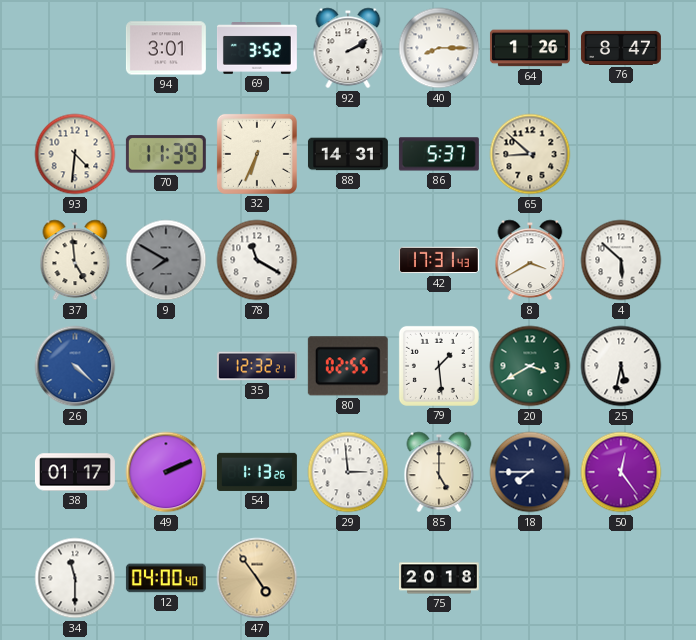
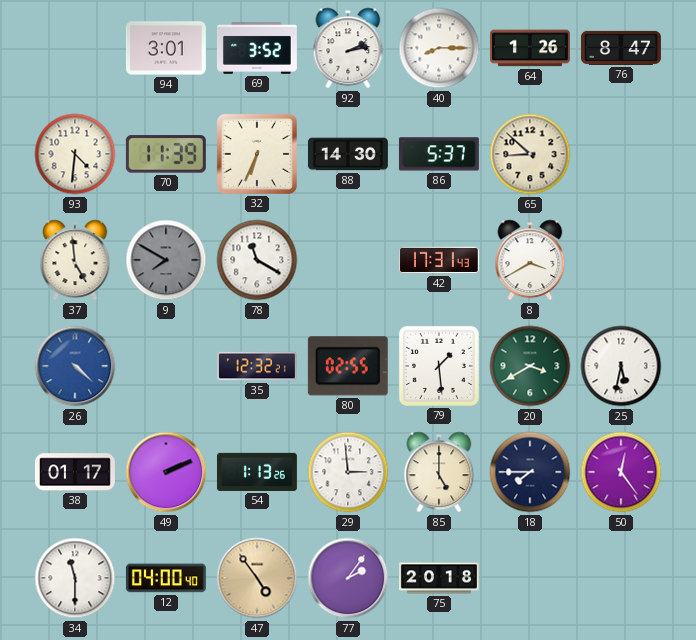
92: 2:10 -> 2:13 (348, 48)
88: 14:31 -> 14:30 (348, 154)
4: 5:52 -> none (621, 260)
77: none -> 2:06 (348, 578)
